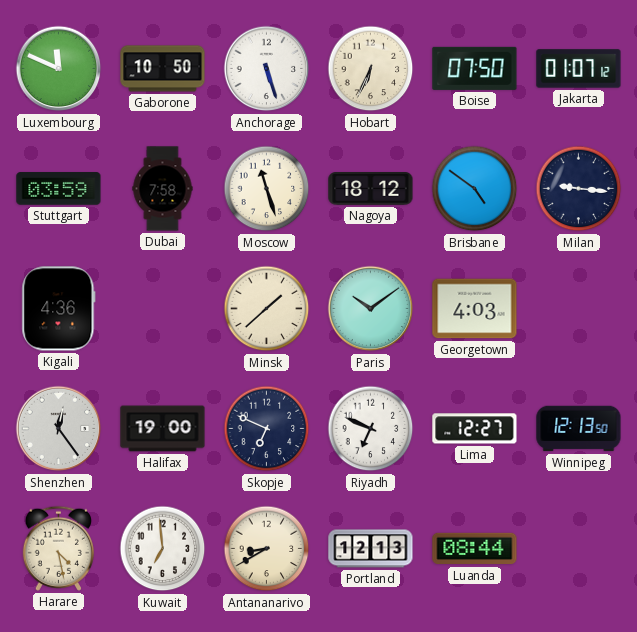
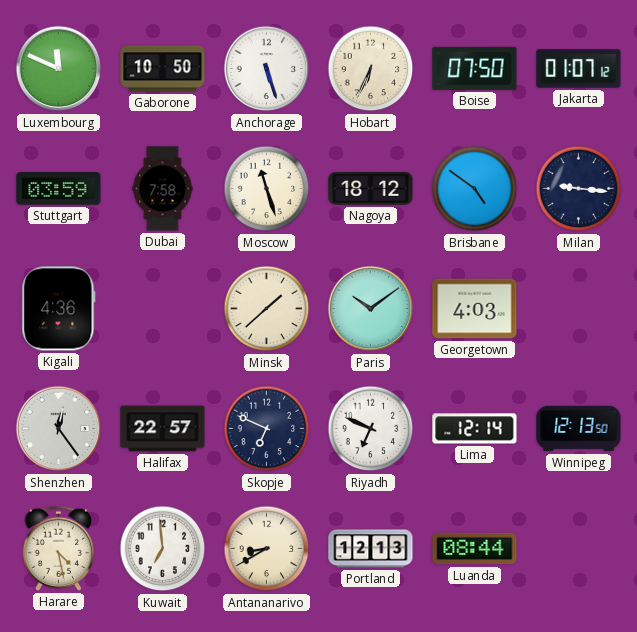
Halifax: 19:00 -> 22:57 (163, 429)
Lima: 12:27 -> 12:14 (475, 429)
